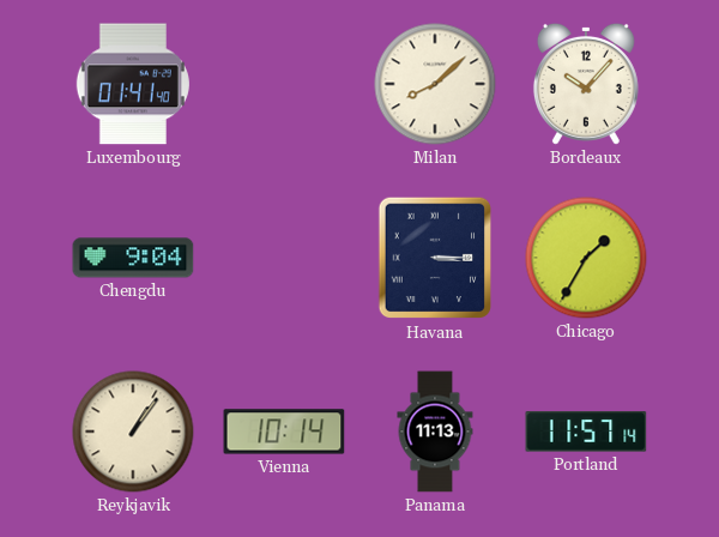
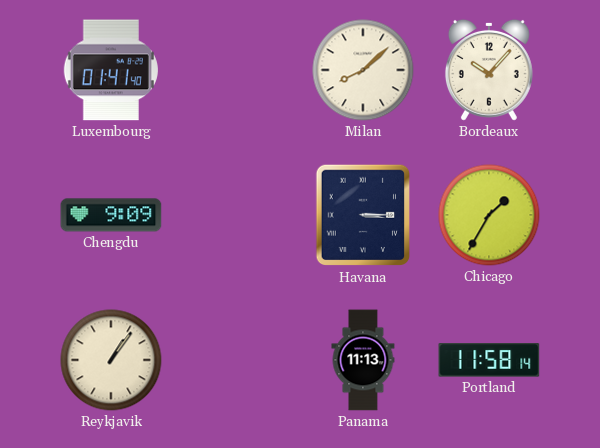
Chengdu: 9:04 -> 9:09 (111, 215)
Vienna: 10:14 -> none (284, 432)
Portland: 11:57 -> 11:58 (489, 360)
